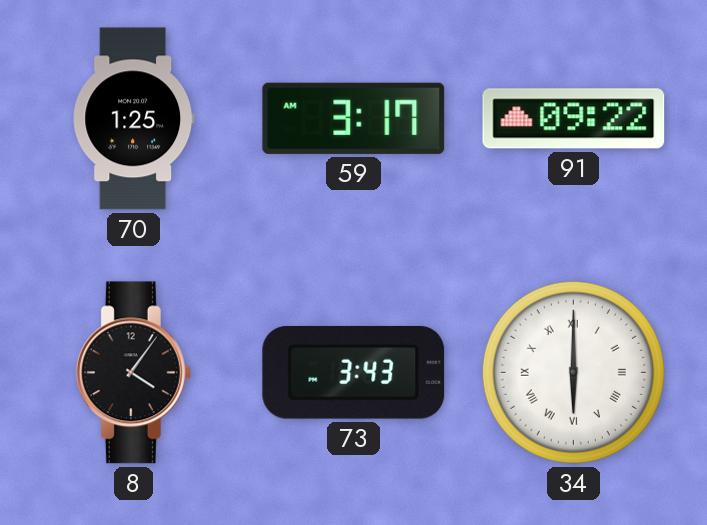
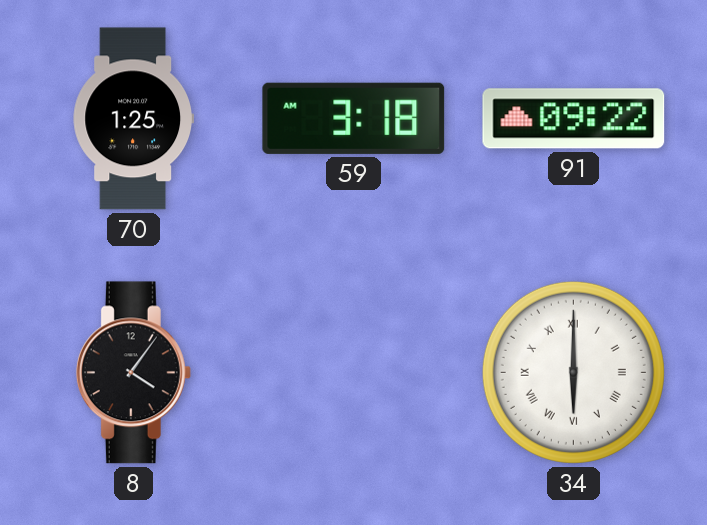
59: 3:17 -> 3:18 (354, 118)
73: 3:43 -> none (354, 372)
